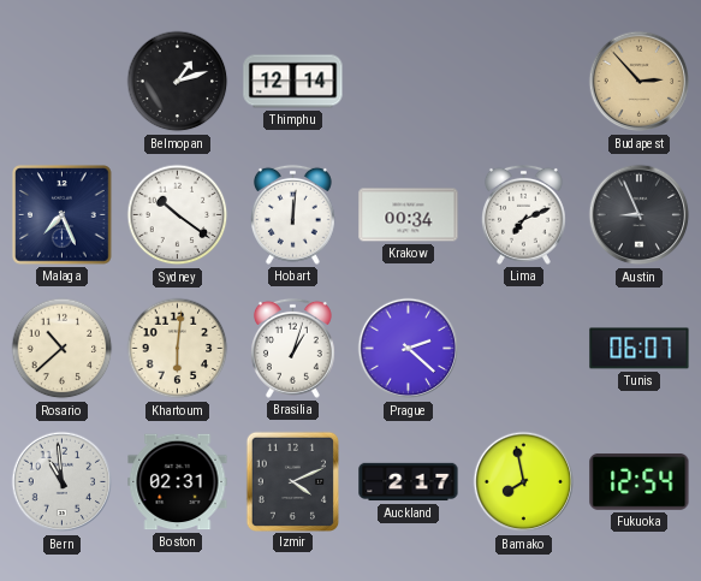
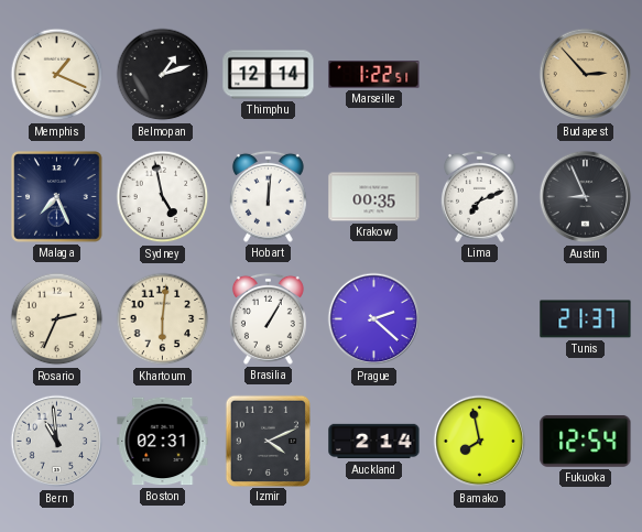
Memphis: none -> 1:19 (57, 75)
Marseille: none -> 1:22 (374, 75)
Sydney: 10:21 -> 4:58 (163, 197)
Krakow: 00:34 -> 00:35 (374, 197)
Rosario: 10:38 -> 2:34 (57, 319)
Brasilia: 1:03 -> 1:05 (268, 318)
Tunis: 06:07 -> 21:37 (586, 319)
Auckland: 2:17 -> 2:14 (374, 442)
